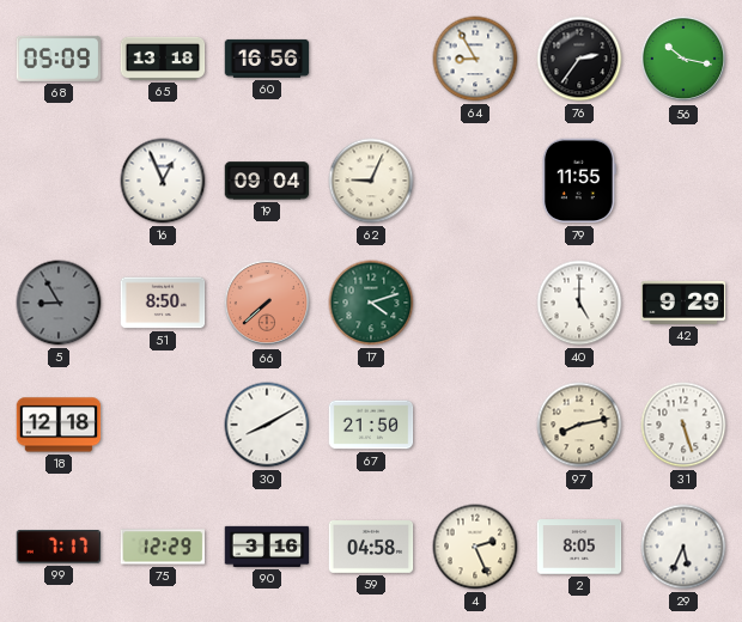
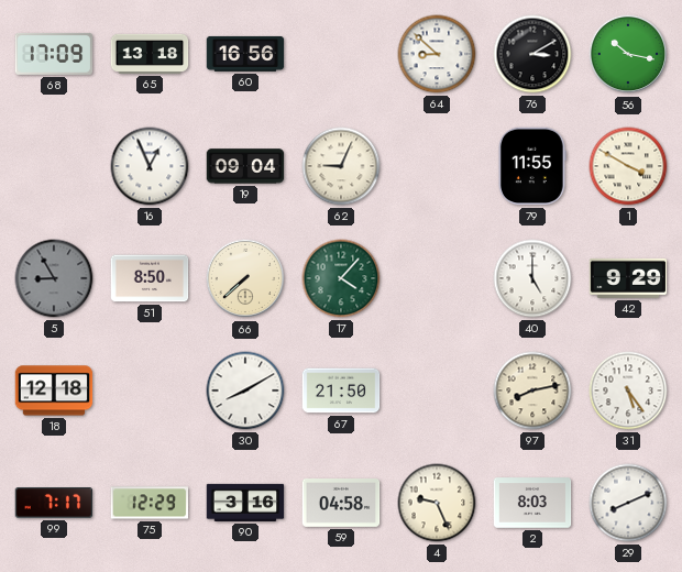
68: 05:09 -> 17:09 (54, 54)
64: 8:55 -> 8:52 (437, 54)
76: 2:36 -> 3:10 (532, 54)
1: none -> 3:50 (628, 166)
66 dial: salmon -> cream (245, 278)
17: 4:12 -> 4:07 (341, 278)
31: 5:27 -> 5:24 (628, 391)
4: 2:26 -> 9:26 (437, 503)
2: 8:05 -> 8:03 (532, 503)
29: 5:34 -> 8:11 (628, 503)
